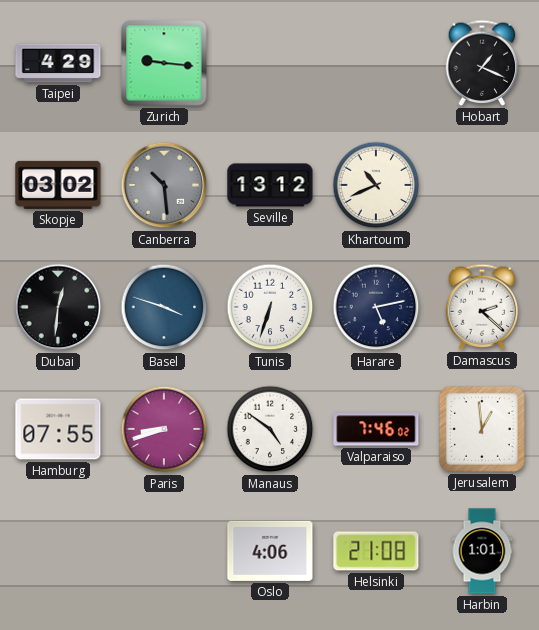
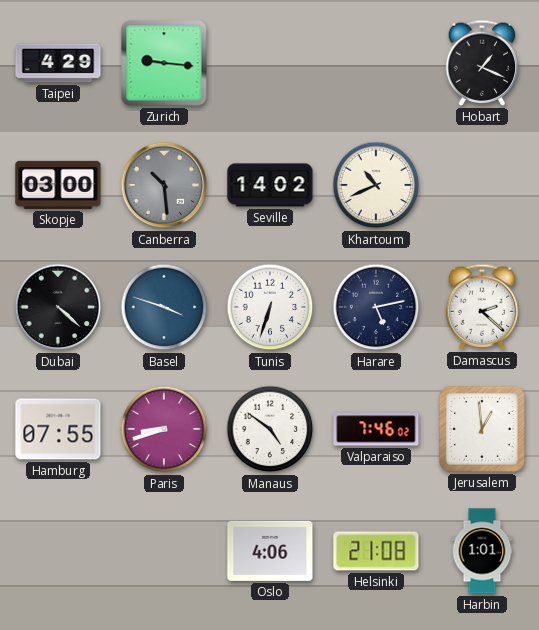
Skopje: 03:02 -> 03:00 (58, 185)
Seville: 13:12 -> 14:02 (270, 185)
Dubai: 12:31 -> 4:22 (58, 307)
